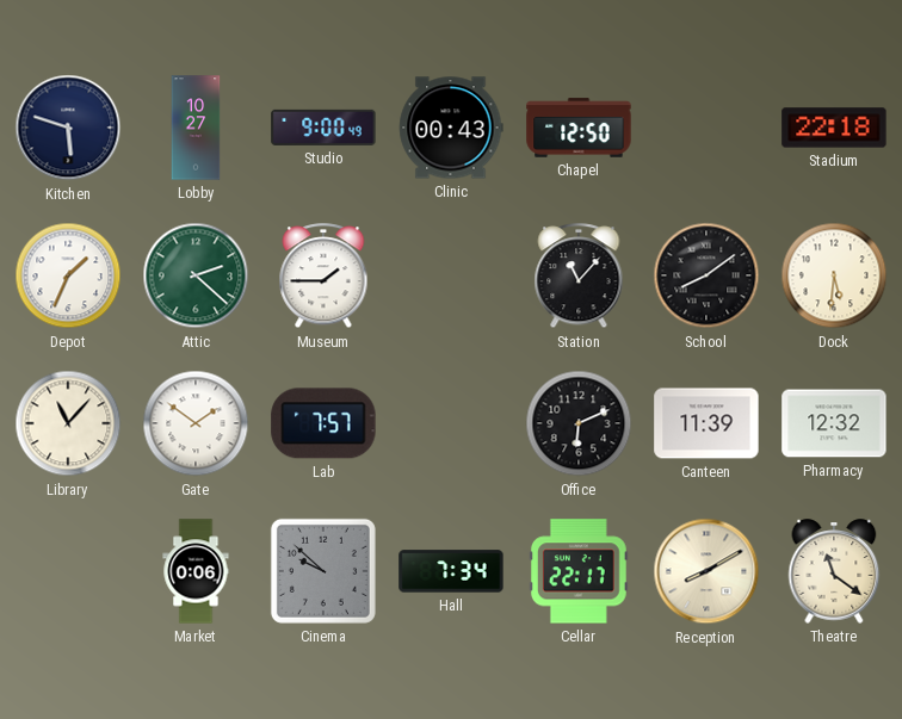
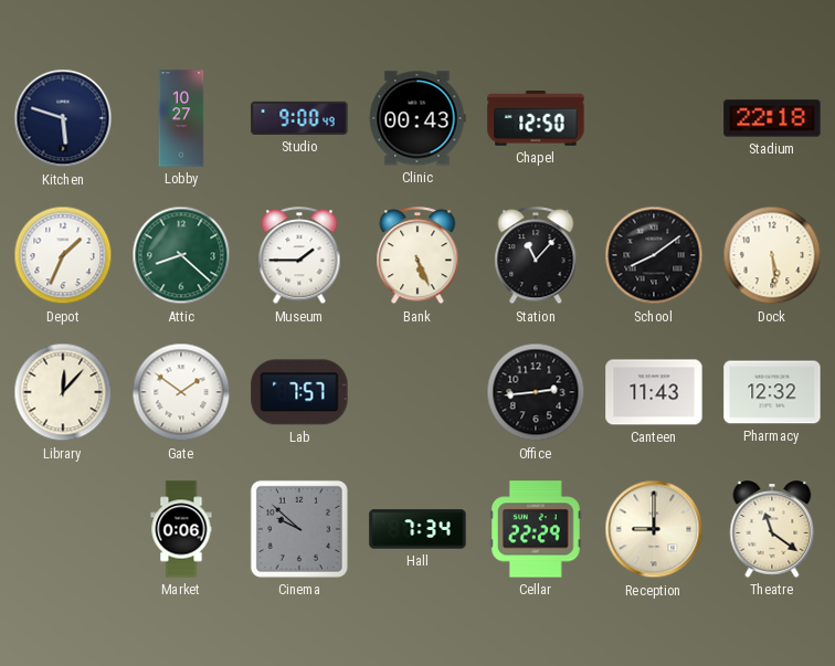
Attic: 2:22 -> 8:22 (181, 255)
Bank: none -> 5:26 (417, 256)
Dock: 5:31 -> 5:29 (772, 255)
Library: 11:07 -> 12:07 (63, 392)
Office: 6:11 -> 2:44 (536, 392)
Canteen: 11:39 -> 11:43 (654, 392)
Cellar: 22:17 -> 22:29 (536, 529)
Reception: 8:10 -> 9:00 (654, 529)
